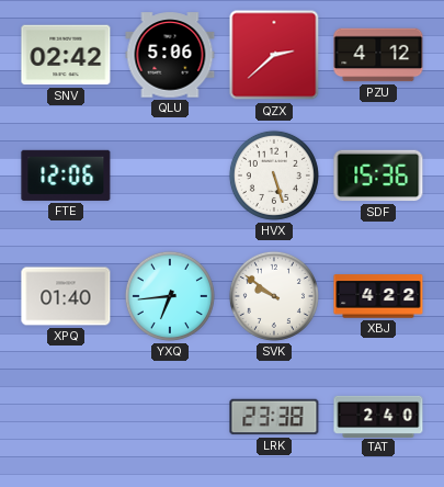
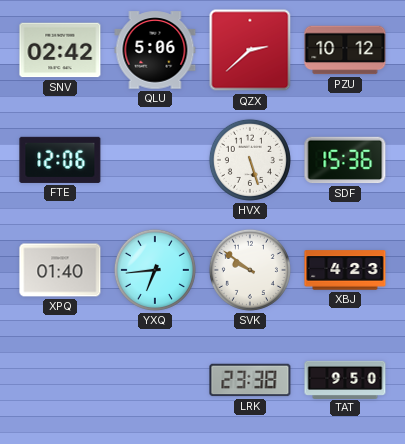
PZU: 4:12 -> 10:12 (345, 50)
XBJ: 4:22 -> 4:23 (345, 270)
TAT: 2:40 -> 9:50 (345, 379)
